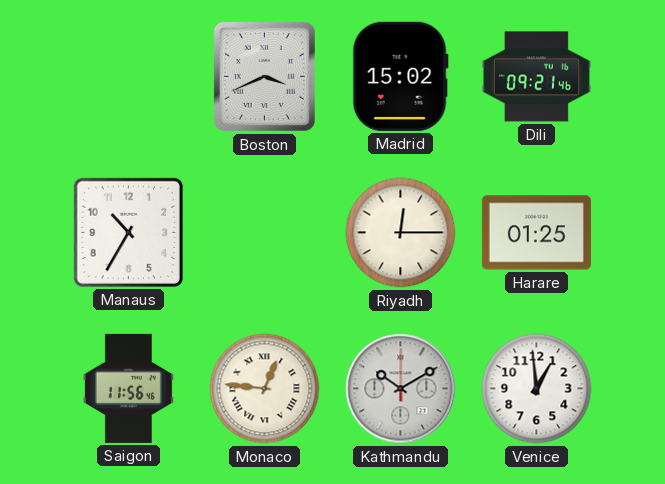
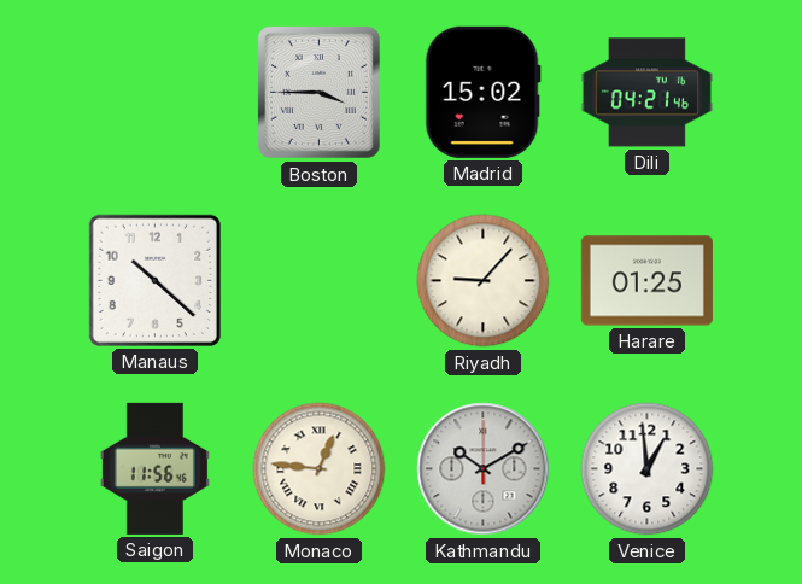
Boston: 3:41 -> 3:45 (318, 92)
Dili: 09:21 -> 04:21 (646, 93)
Manaus: 10:35 -> 10:22 (154, 280)
Riyadh: 12:15 -> 9:07 (484, 281)
